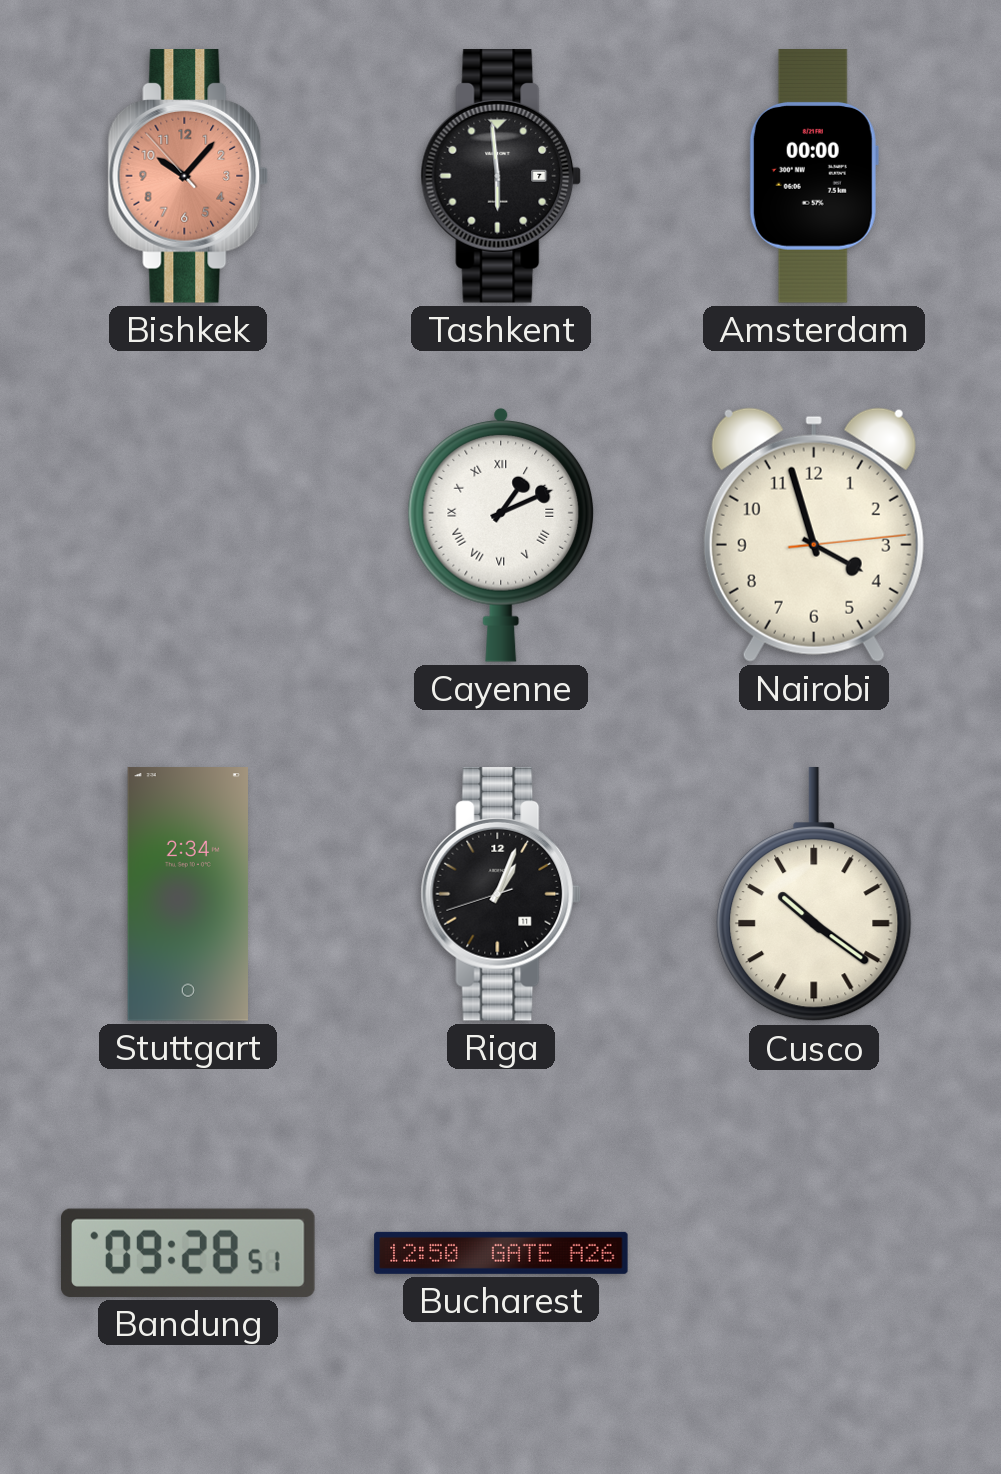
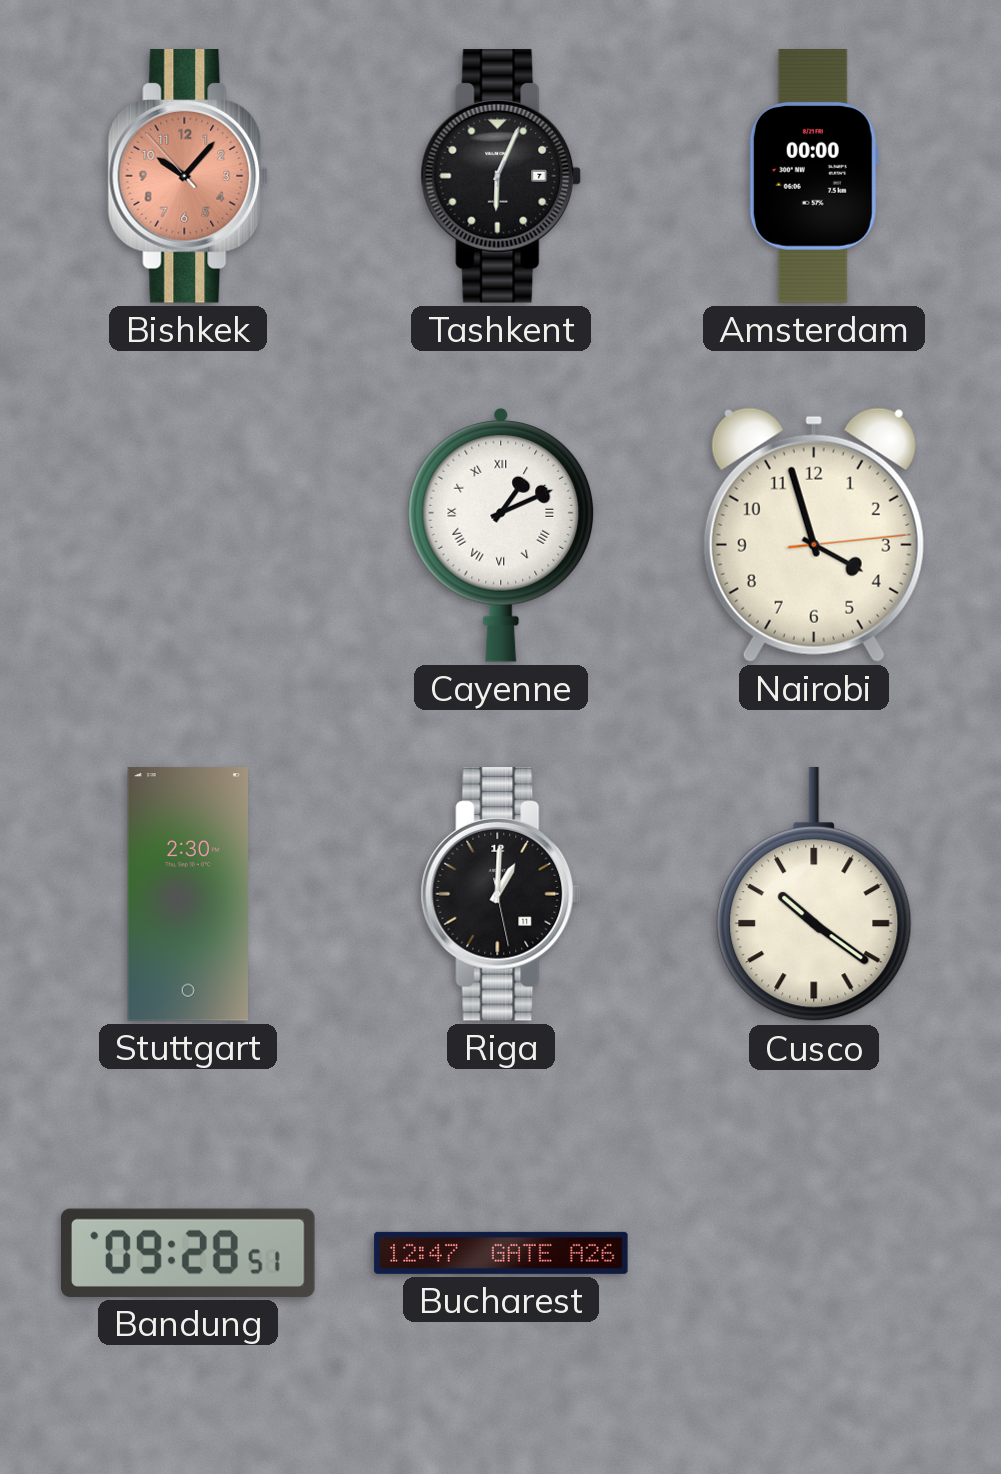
Tashkent: 5:59 -> 6:04 (501, 177)
Stuttgart: 2:34 -> 2:30 (188, 894)
Riga: 1:03 -> 1:00 (501, 895)
Bucharest: 12:50 -> 12:47 (501, 1253)
